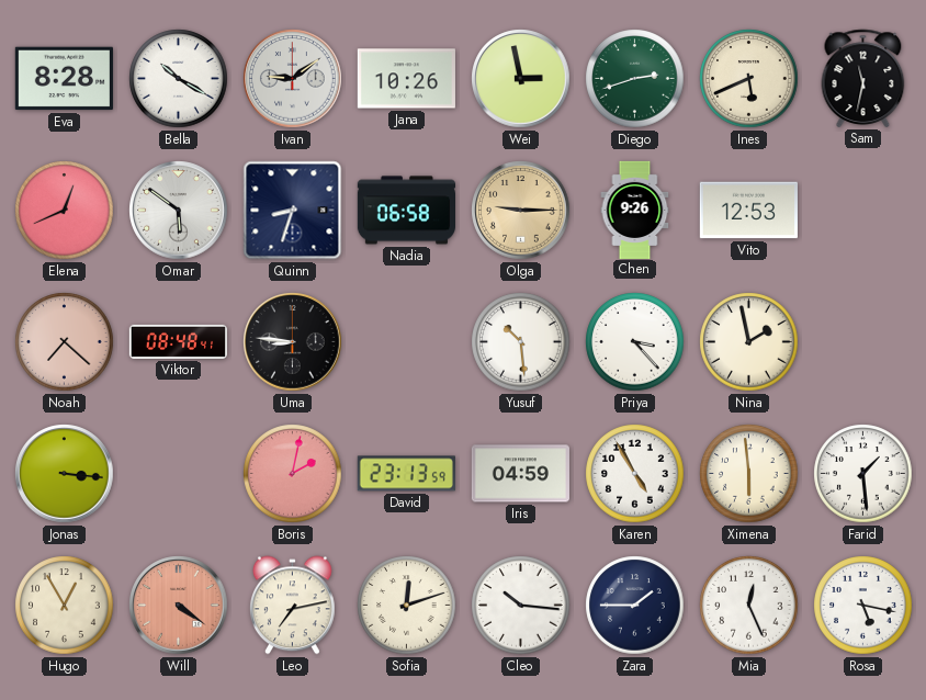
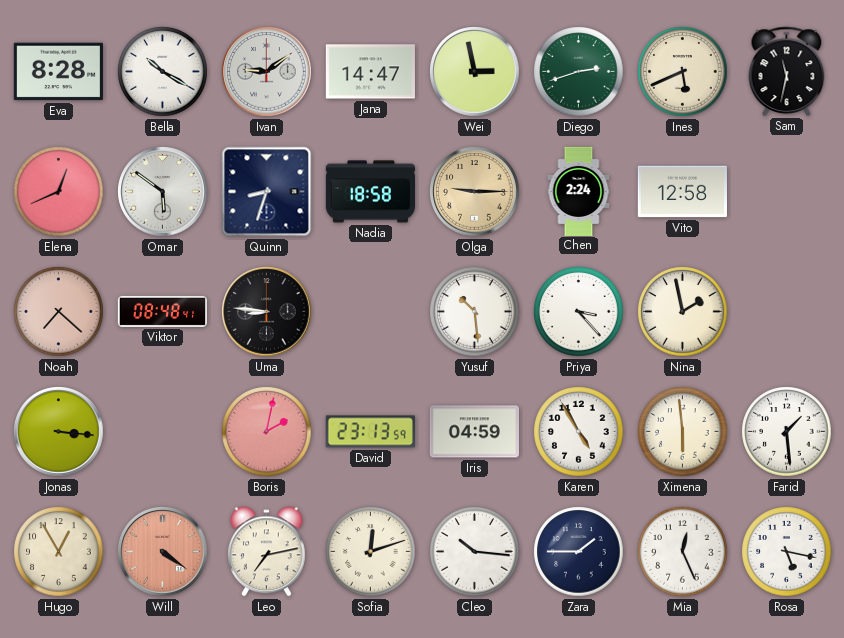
Jana: 10:26 -> 14:47 (370, 72)
Nadia: 06:58 -> 18:58 (370, 192)
Chen: 9:26 -> 2:24 (579, 191)
Vito: 12:53 -> 12:58 (682, 192)
